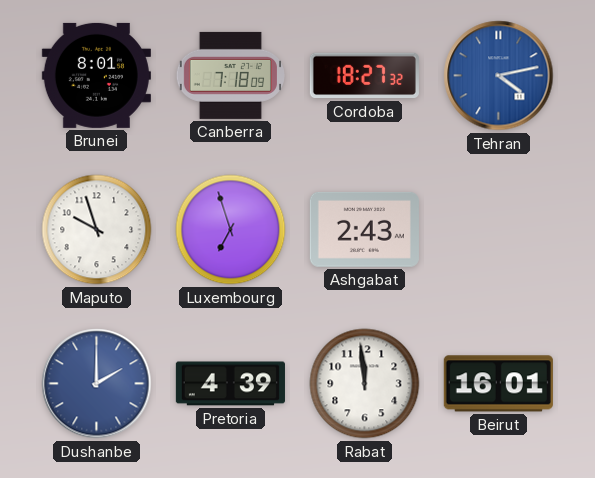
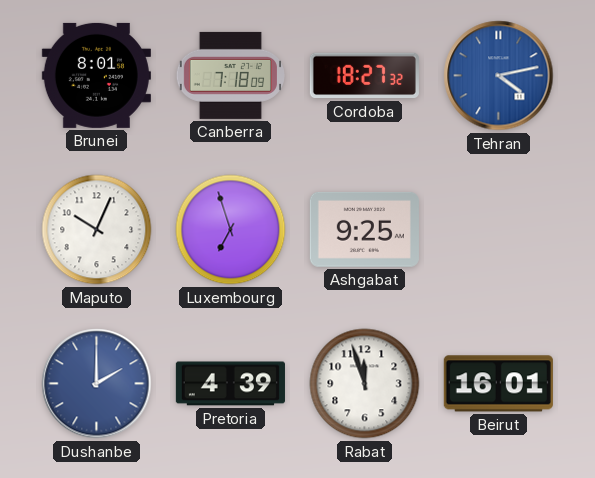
Maputo: 9:57 -> 10:04 (97, 230)
Ashgabat: 2:43 -> 9:25 (364, 229)
Rabat: 11:59 -> 11:57 (365, 384)
